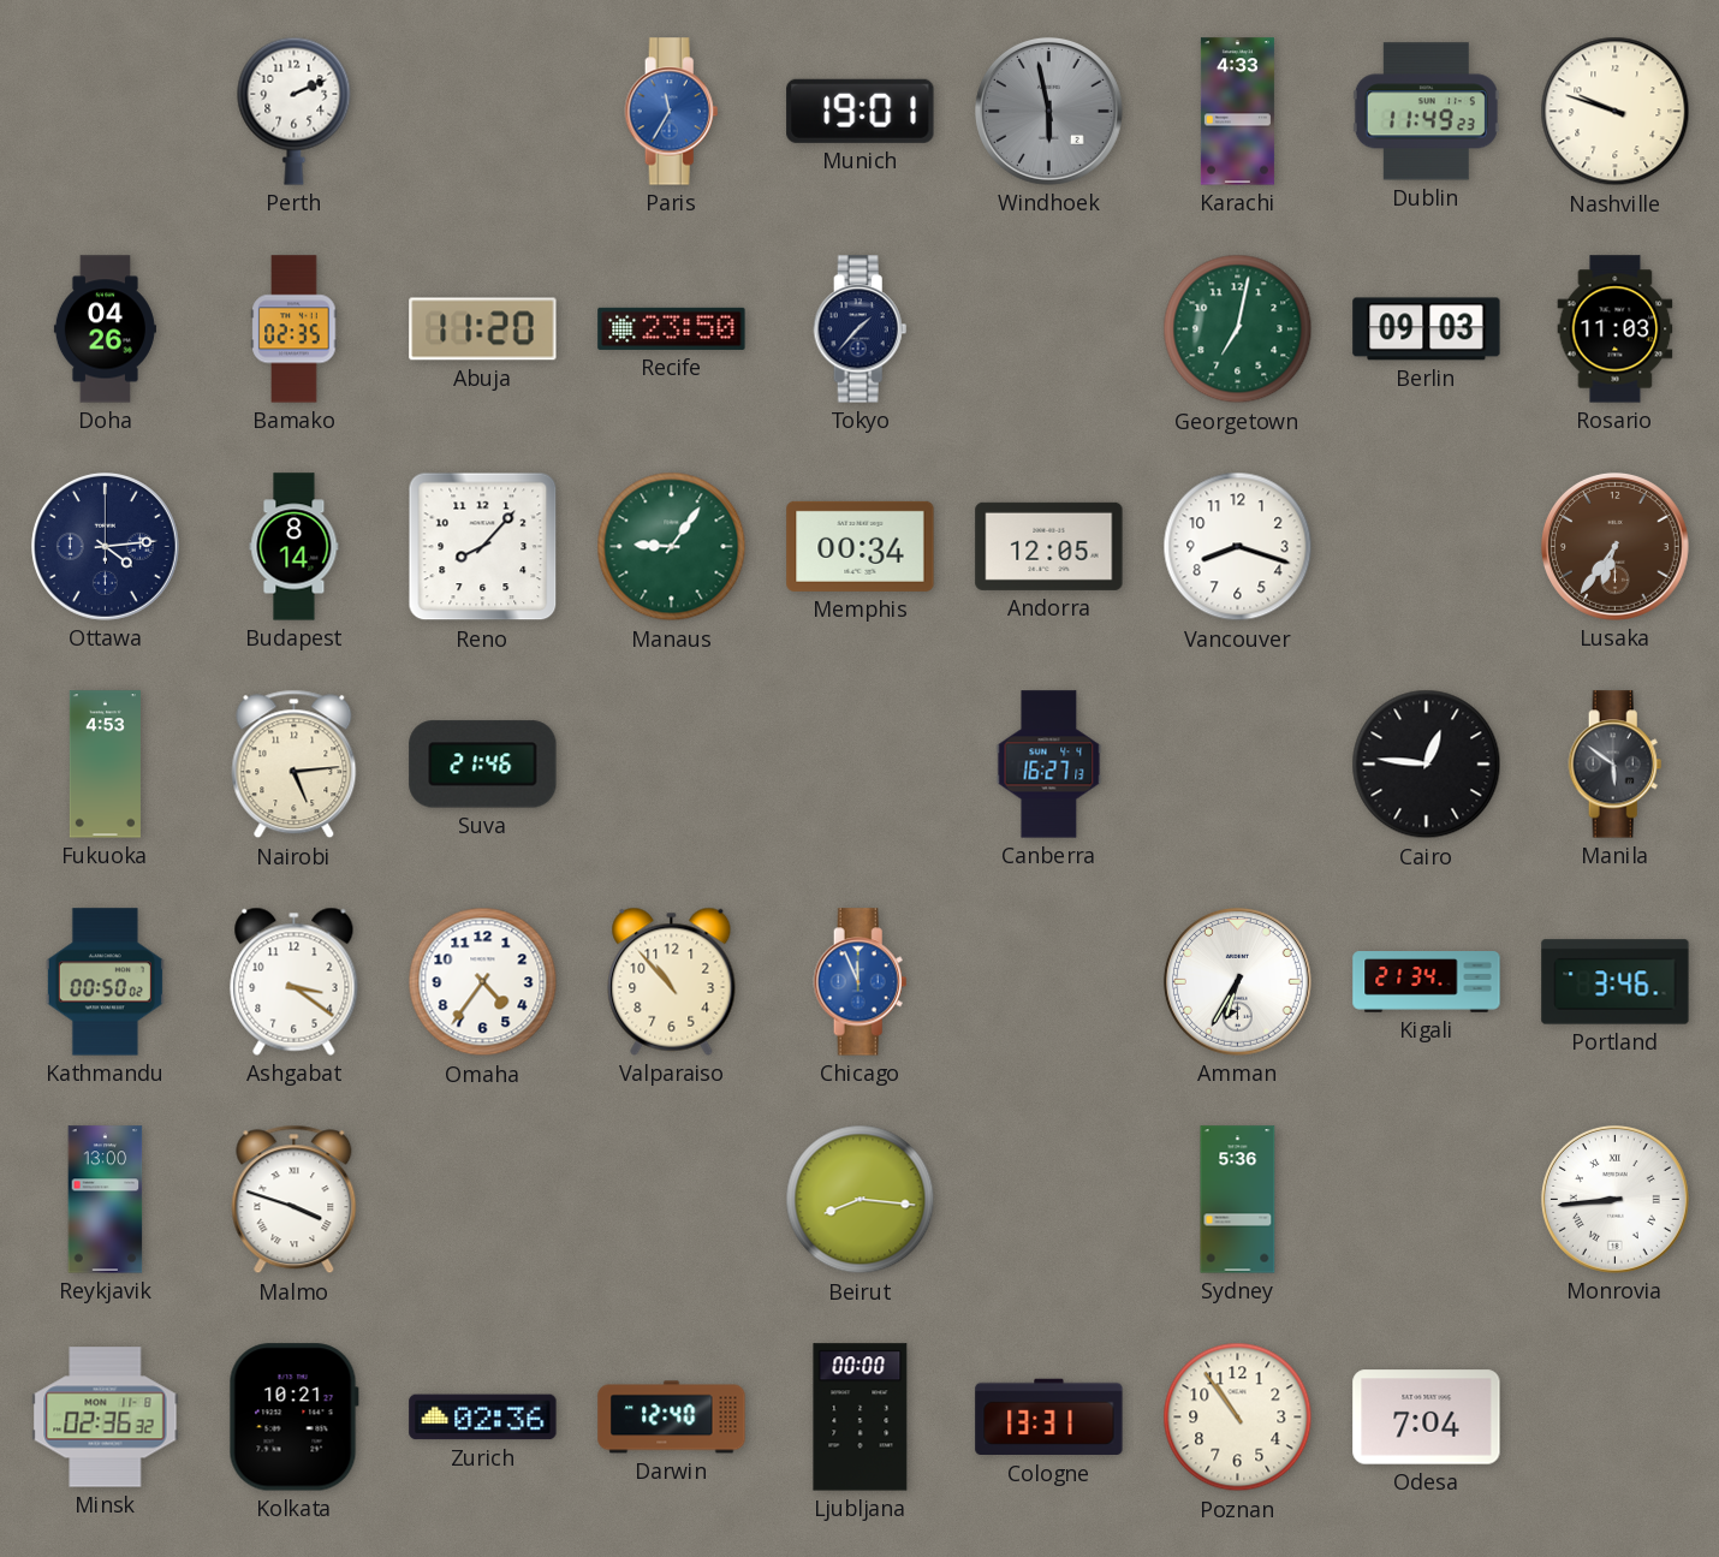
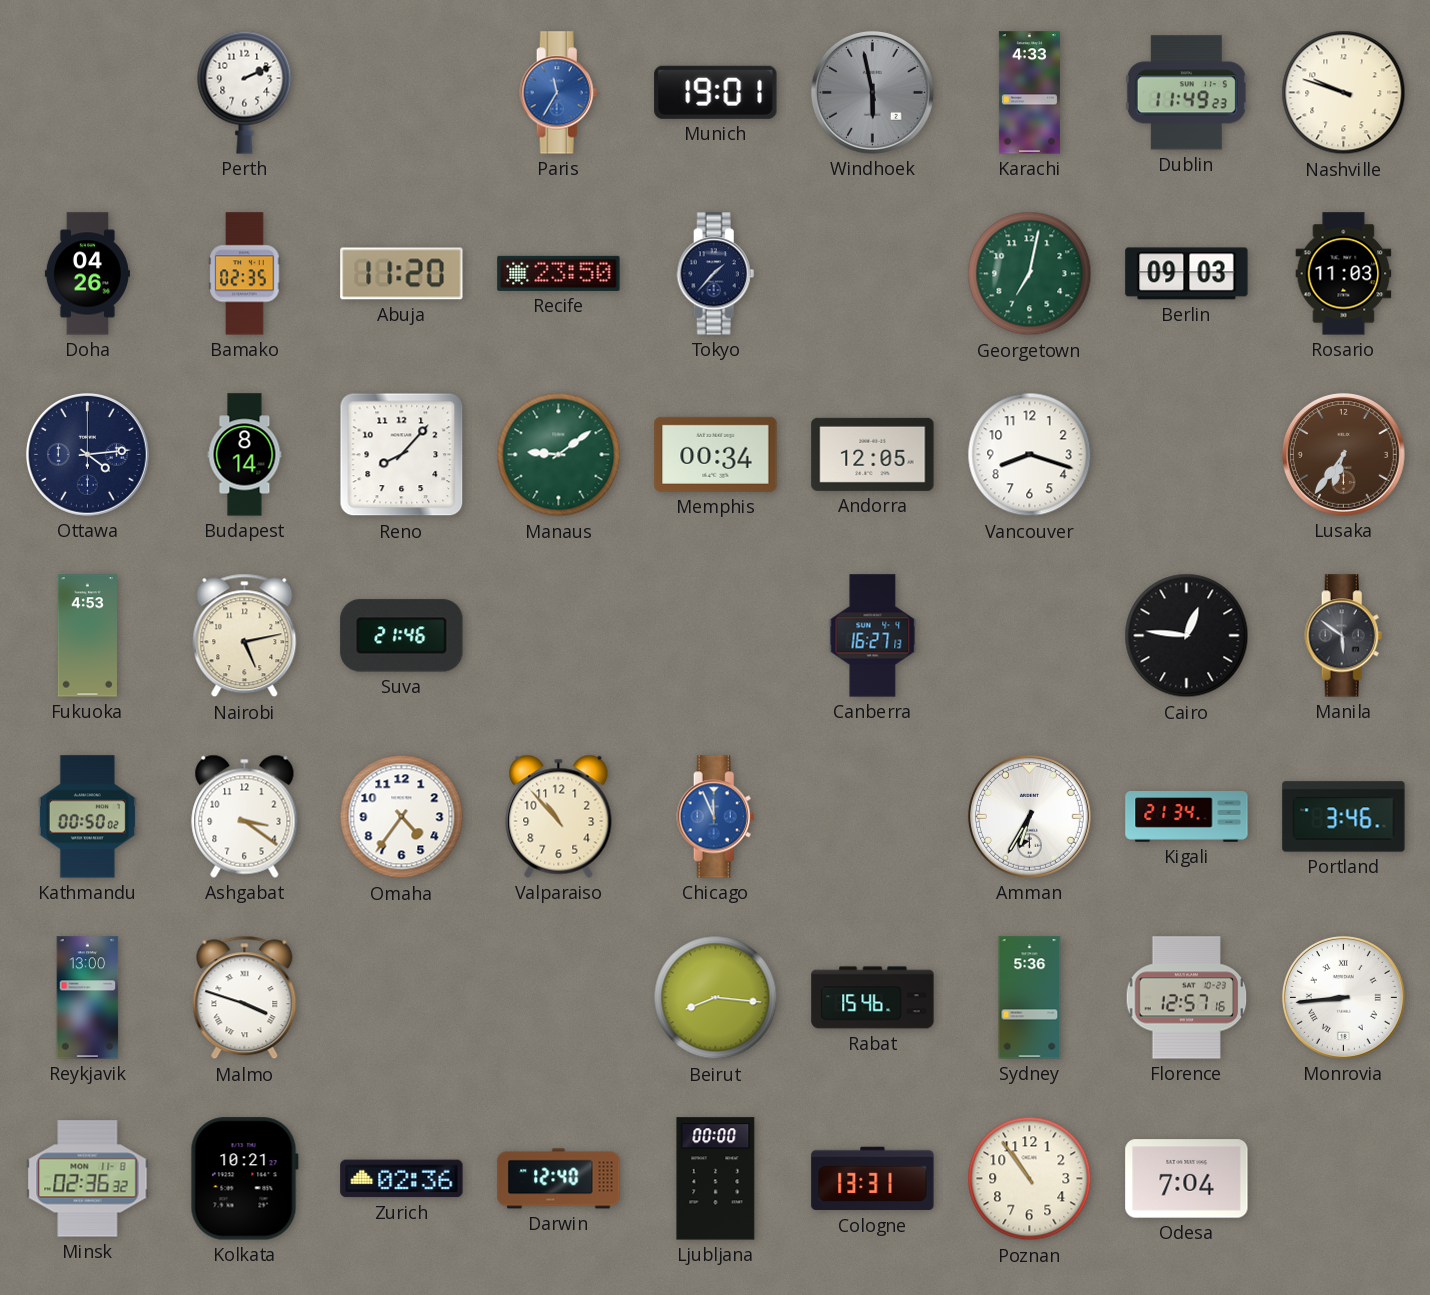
Manaus: 9:06 -> 9:09 (559, 455)
Nairobi: 5:14 -> 5:13 (245, 636)
Rabat: none -> 15:46 (873, 998)
Florence: none -> 12:57 (1187, 998)
